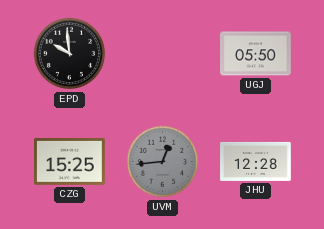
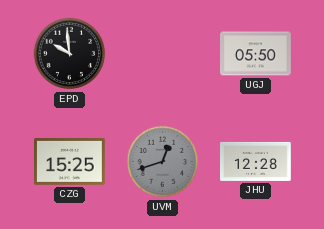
UVM: 12:44 -> 12:42 (163, 162)
